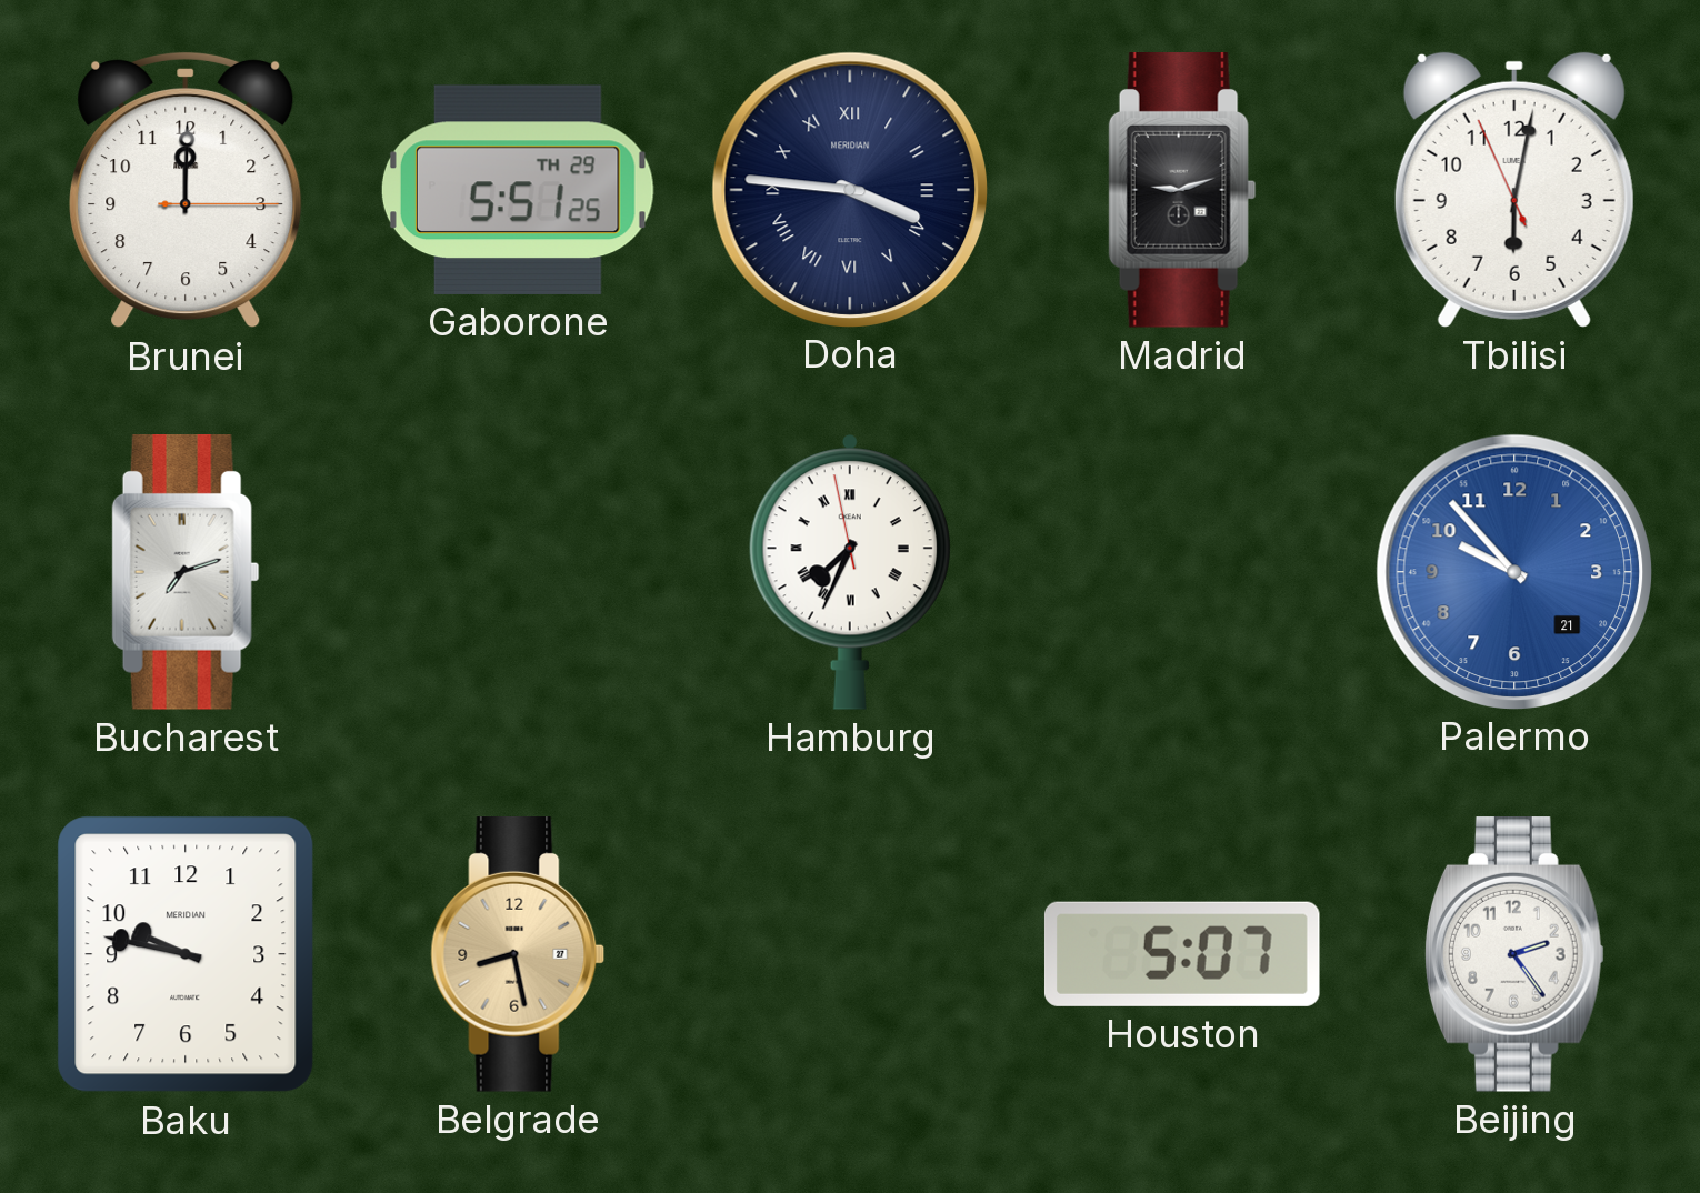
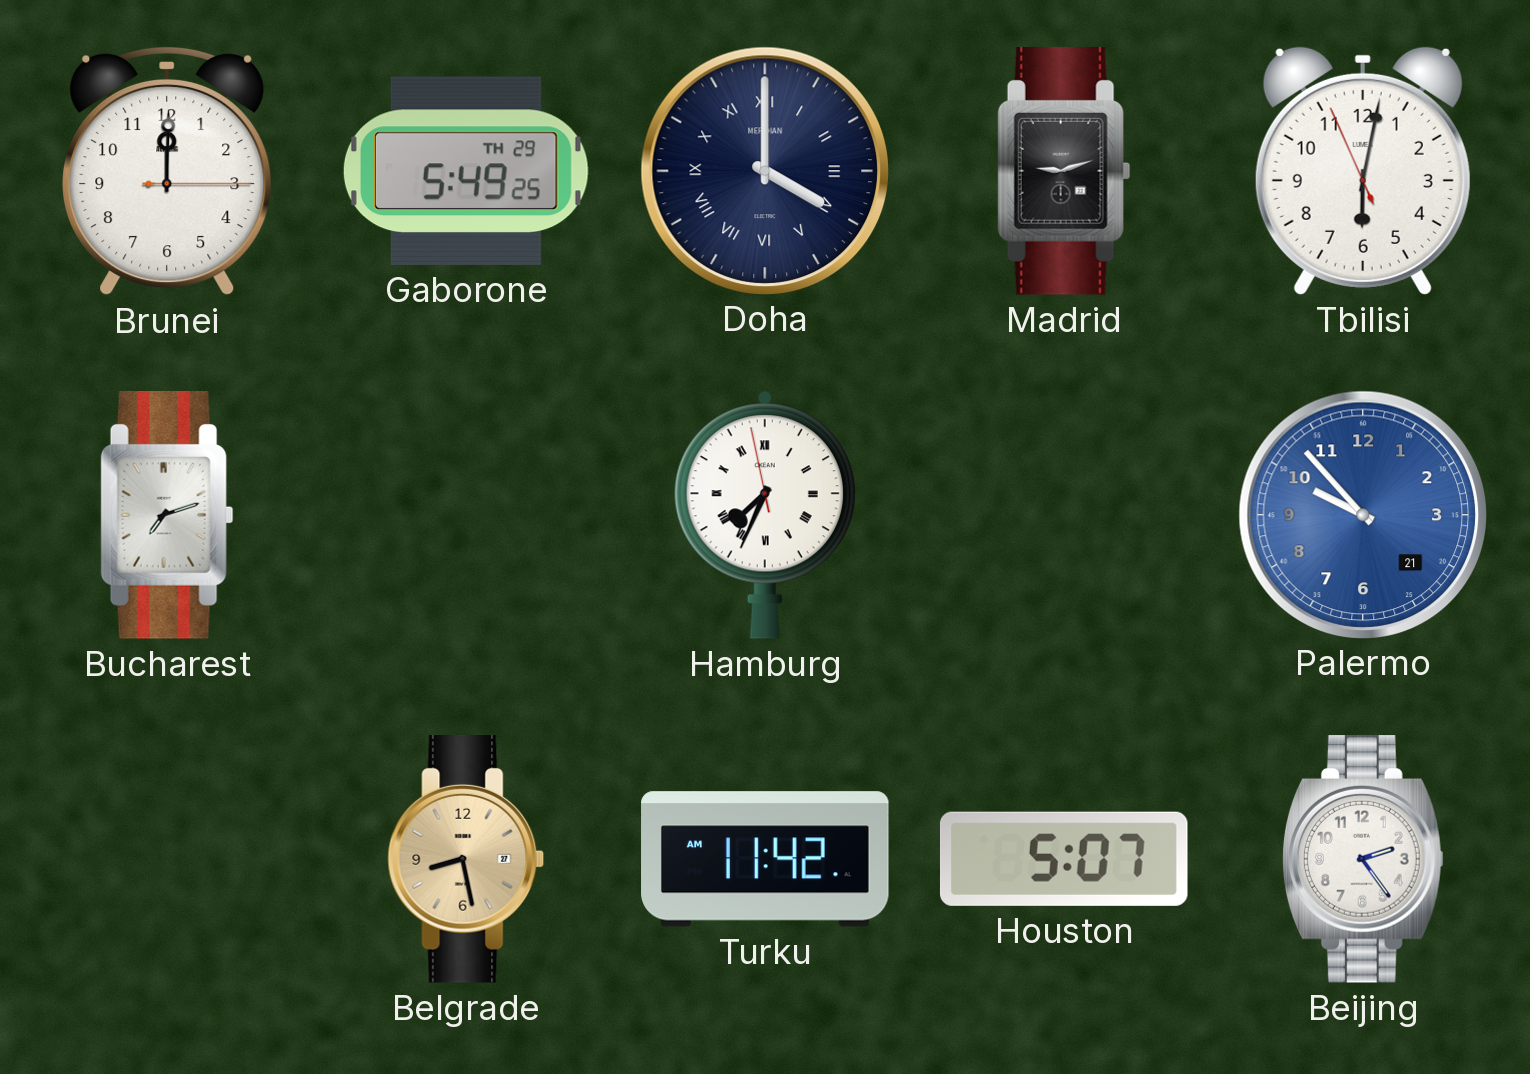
Gaborone: 5:51 -> 5:49 (466, 171)
Doha: 3:46 -> 4:00 (764, 170)
Baku: 9:47 -> none (186, 954)
Turku: none -> 11:42 (765, 859)
